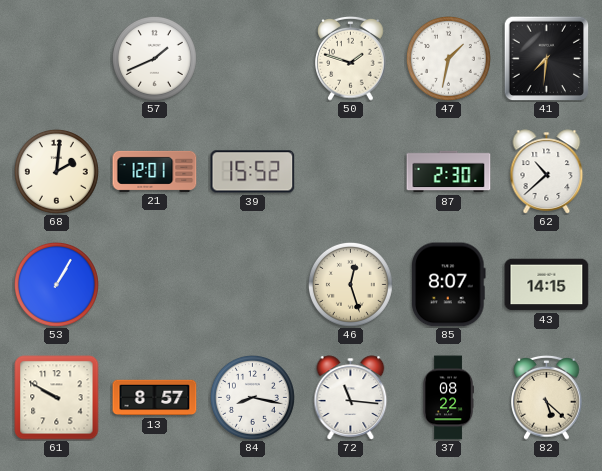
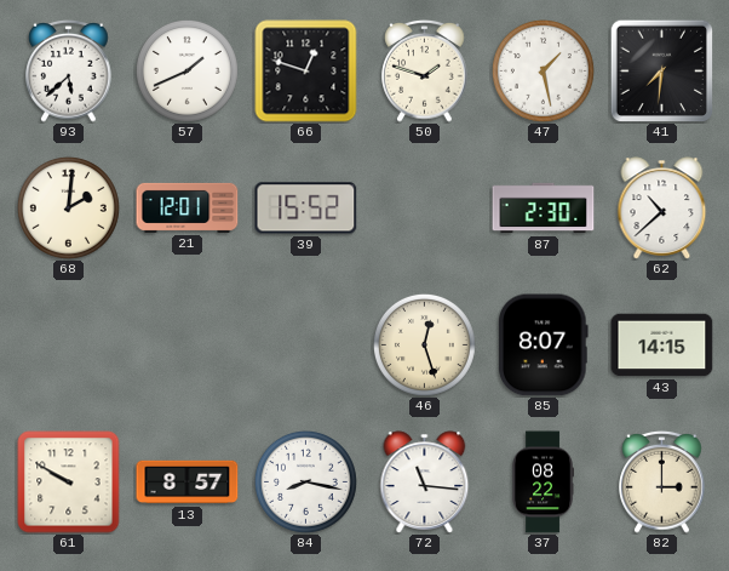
93: none -> 5:38 (69, 70)
66: none -> 12:48 (306, 72)
47: 1:32 -> 1:28 (543, 70)
53: 1:05 -> none (56, 284)
82: 5:22 -> 3:00 (662, 481)
